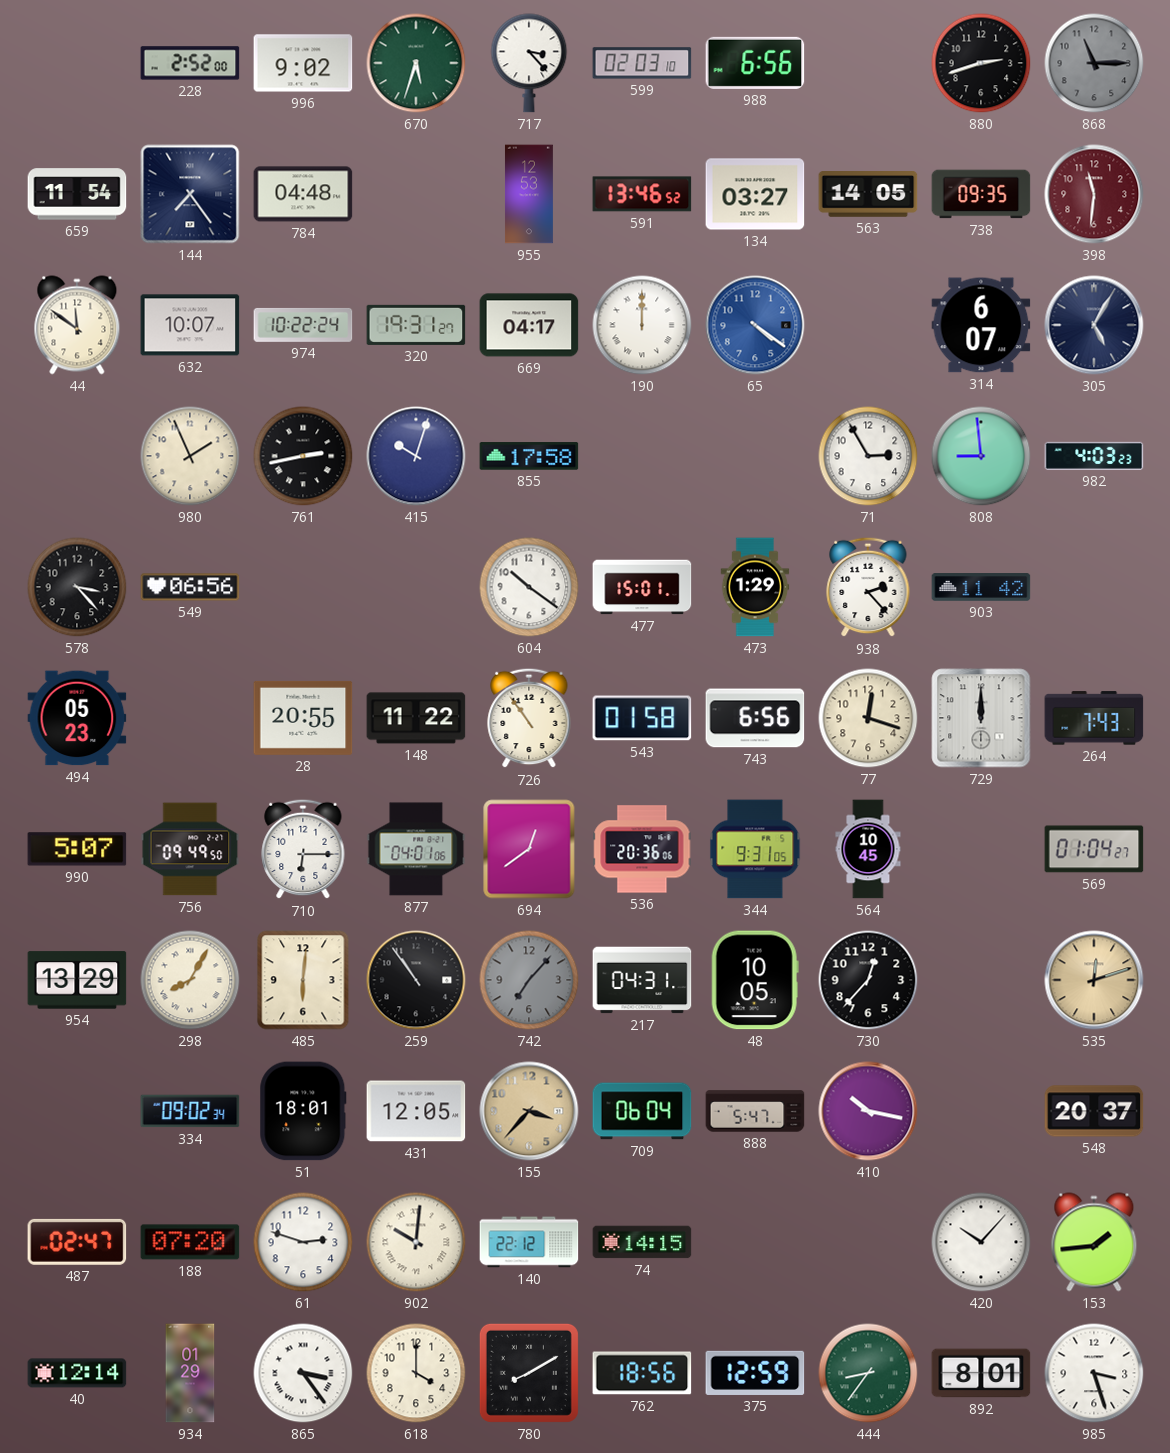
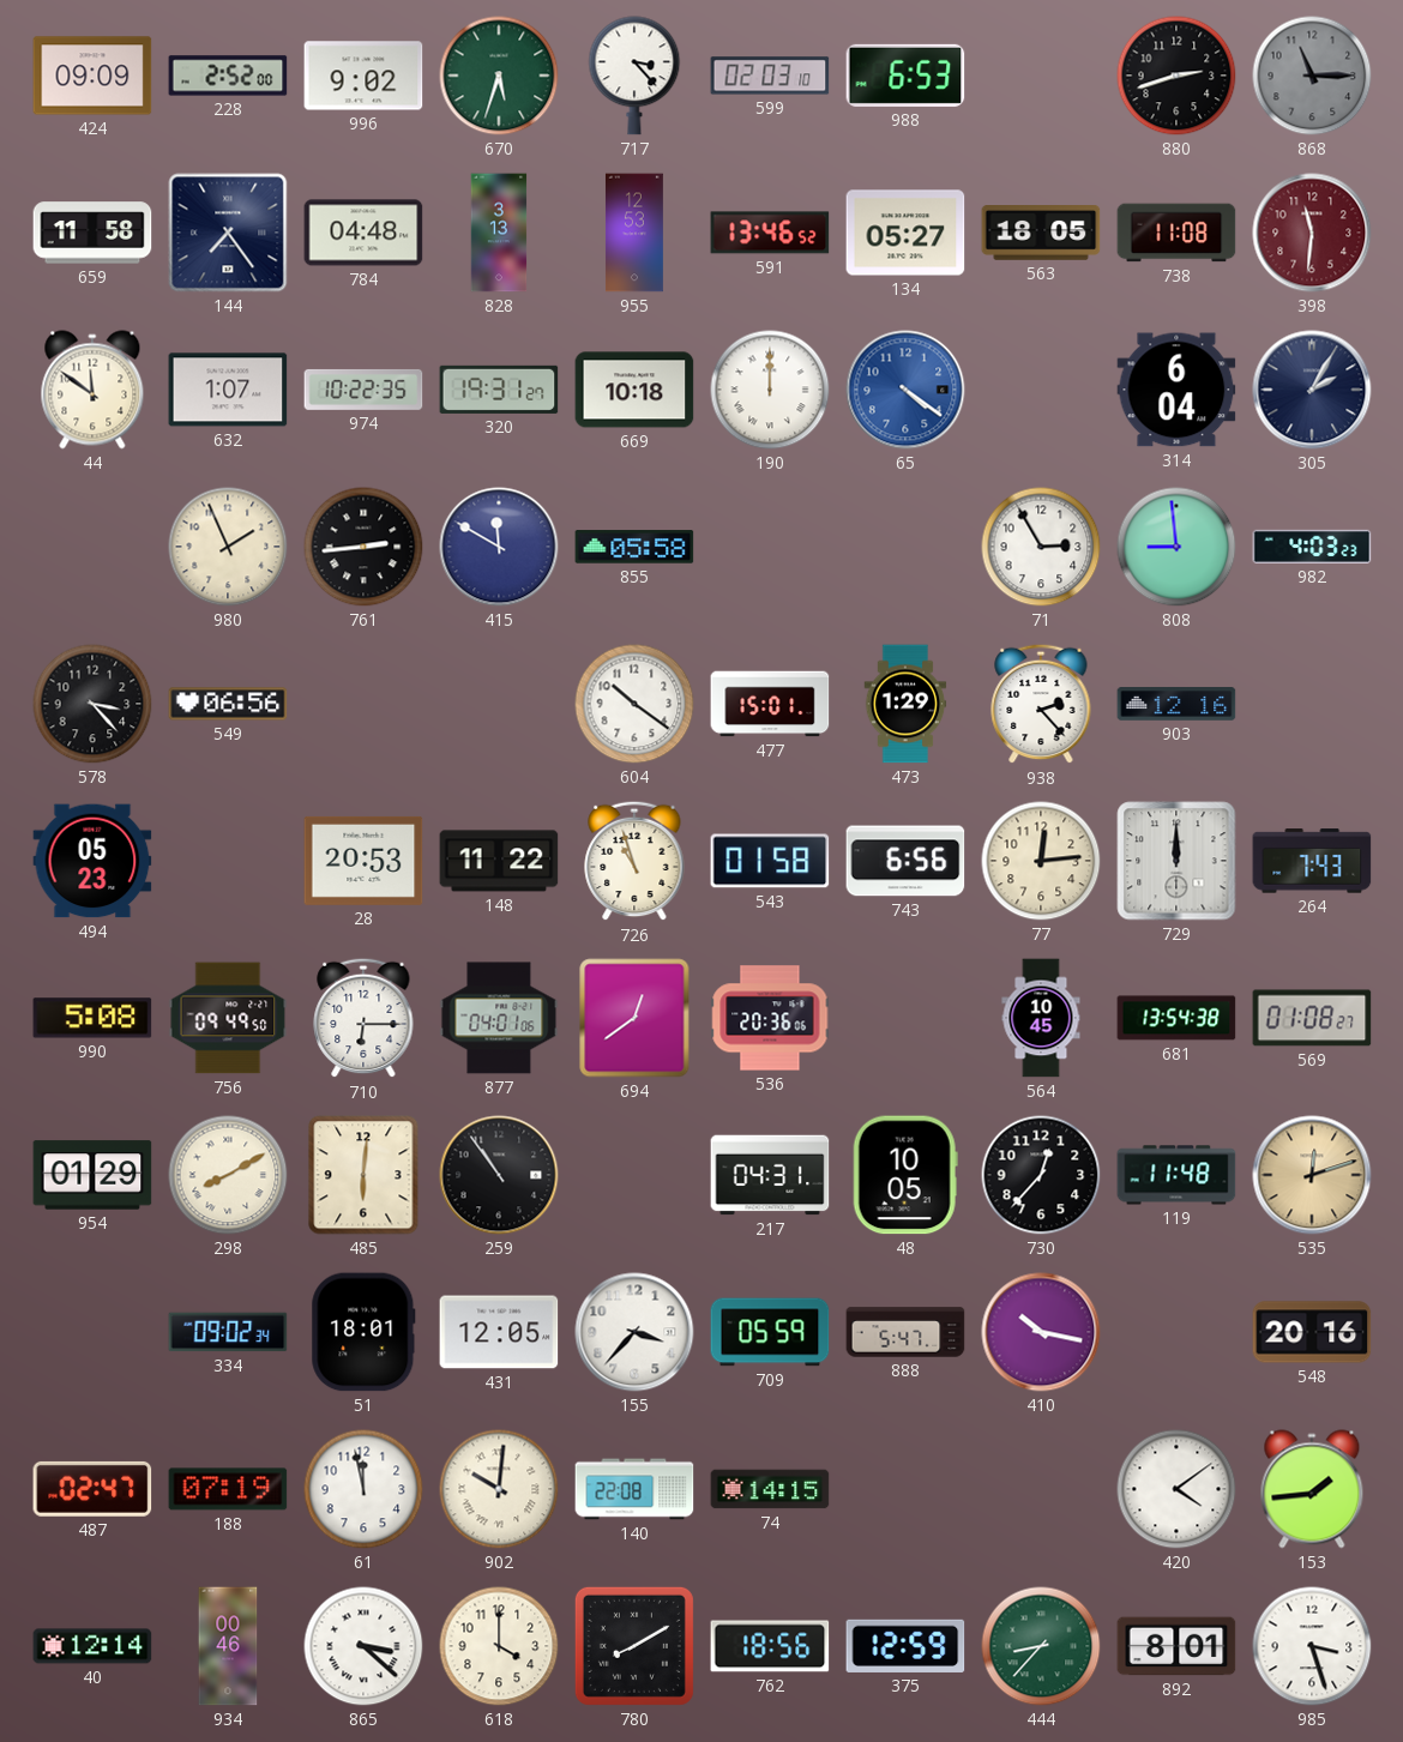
424: none -> 09:09 (92, 76)
988: 6:56 -> 6:53 (905, 76)
659: 11:54 -> 11:58 (92, 233)
828: none -> 3:13 (499, 233)
134: 03:27 -> 05:27 (905, 233)
563: 14:05 -> 18:05 (1041, 234)
738: 09:35 -> 11:08 (1176, 233)
632: 10:07 -> 1:07 (228, 390)
974: 10:22:24 -> 10:22:35 (363, 390)
669: 04:17 -> 10:18 (634, 390)
314: 6:07 -> 6:04 (1176, 390)
305: 5:05 -> 2:05 (1312, 390)
761: 2:43 -> 2:44 (363, 547)
415: 10:03 -> 11:50 (499, 547)
855: 17:58 -> 05:58 (634, 547)
903: 11:42 -> 12:16 (1176, 704)
28: 20:55 -> 20:53 (363, 861)
726: 10:54 -> 10:57 (634, 861)
77: 12:18 -> 12:14 (1041, 861)
990: 5:07 -> 5:08 (92, 1018)
344: 9:31 -> none (755, 849)
681: none -> 13:54 (1176, 1018)
569: 01:04 -> 01:08 (1312, 1018)
954: 13:29 -> 01:29 (92, 1175)
298: 8:05 -> 8:10 (228, 1175)
742: 7:07 -> none (529, 980)
119: none -> 11:48 (1176, 1175)
155 dial: champagne -> white (634, 1332)
709: 06:04 -> 05:59 (770, 1332)
548: 20:37 -> 20:16 (1312, 1332)
188: 07:20 -> 07:19 (228, 1489)
61: 2:48 -> 11:58 (363, 1489)
140: 22:12 -> 22:08 (634, 1489)
420: 10:07 -> 4:09 (1176, 1489)
934: 01:29 -> 00:46 (228, 1646)
865: 3:24 -> 3:22 (363, 1646)
444: 8:36 -> 8:37 (1041, 1646)
